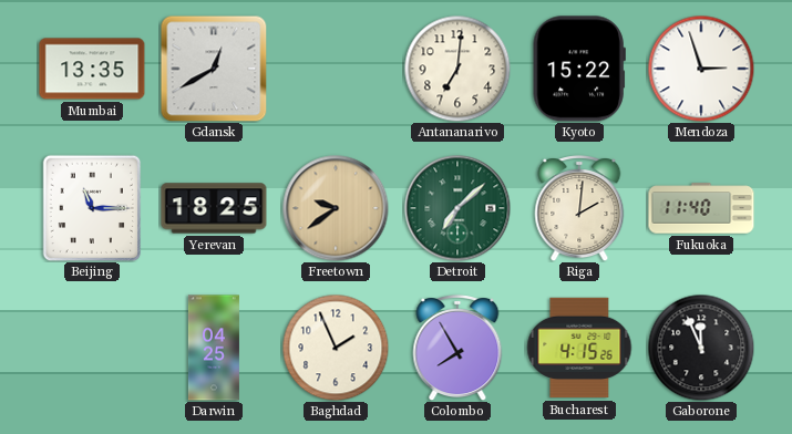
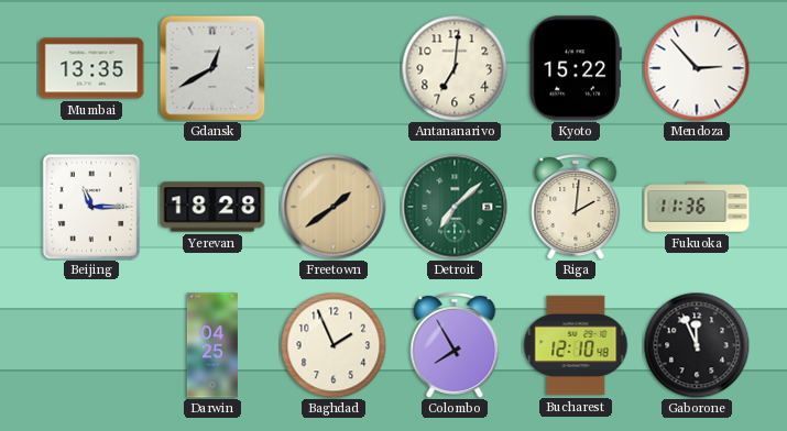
Mendoza: 2:57 -> 2:53 (697, 68)
Yerevan: 18:25 -> 18:28 (212, 207)
Freetown: 9:39 -> 1:39 (334, 207)
Fukuoka: 11:40 -> 11:36 (697, 207)
Bucharest: 4:15 -> 12:10 (576, 345)
